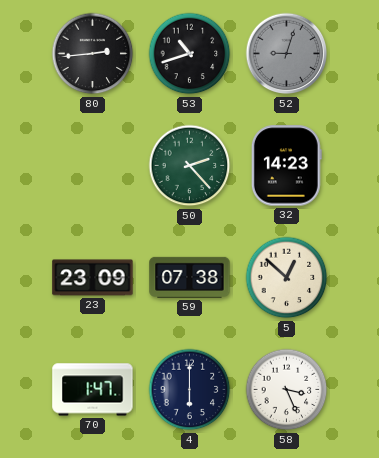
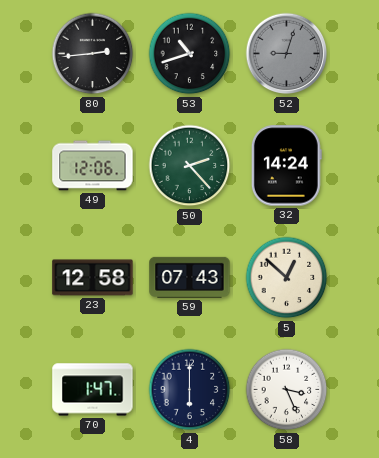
49: none -> 12:06 (93, 166)
32: 14:23 -> 14:24 (286, 166)
23: 23:09 -> 12:58 (93, 278)
59: 07:38 -> 07:43 (190, 277)
